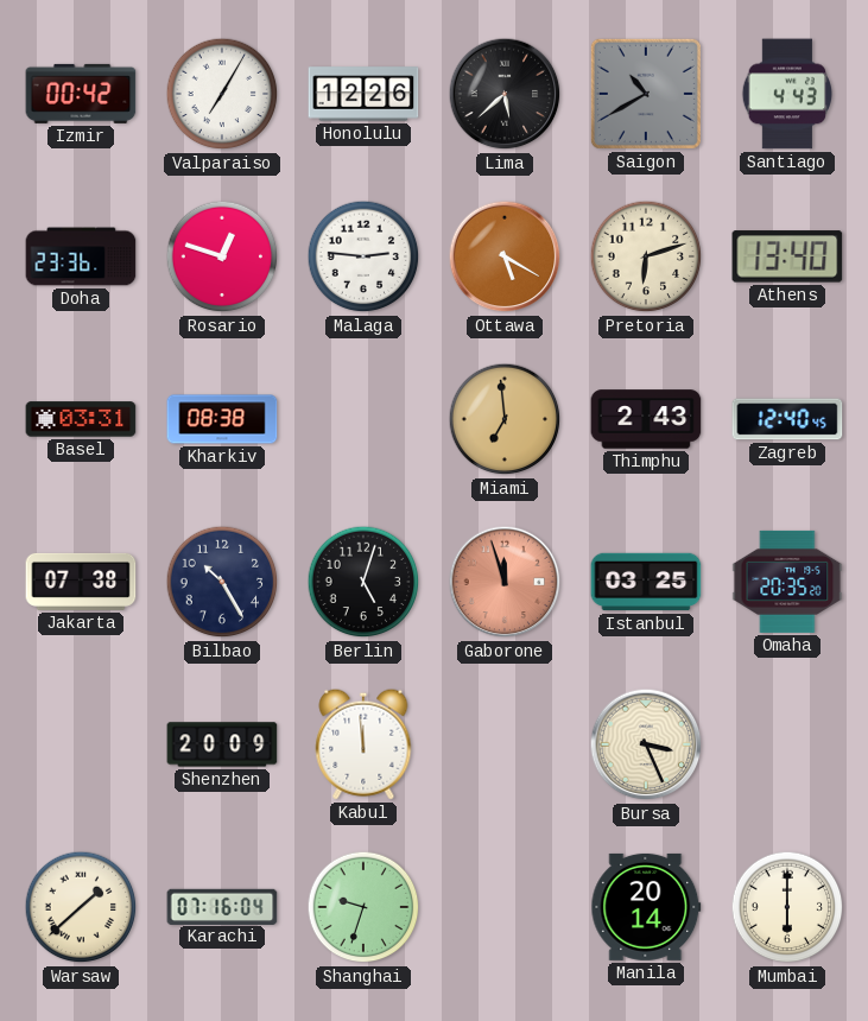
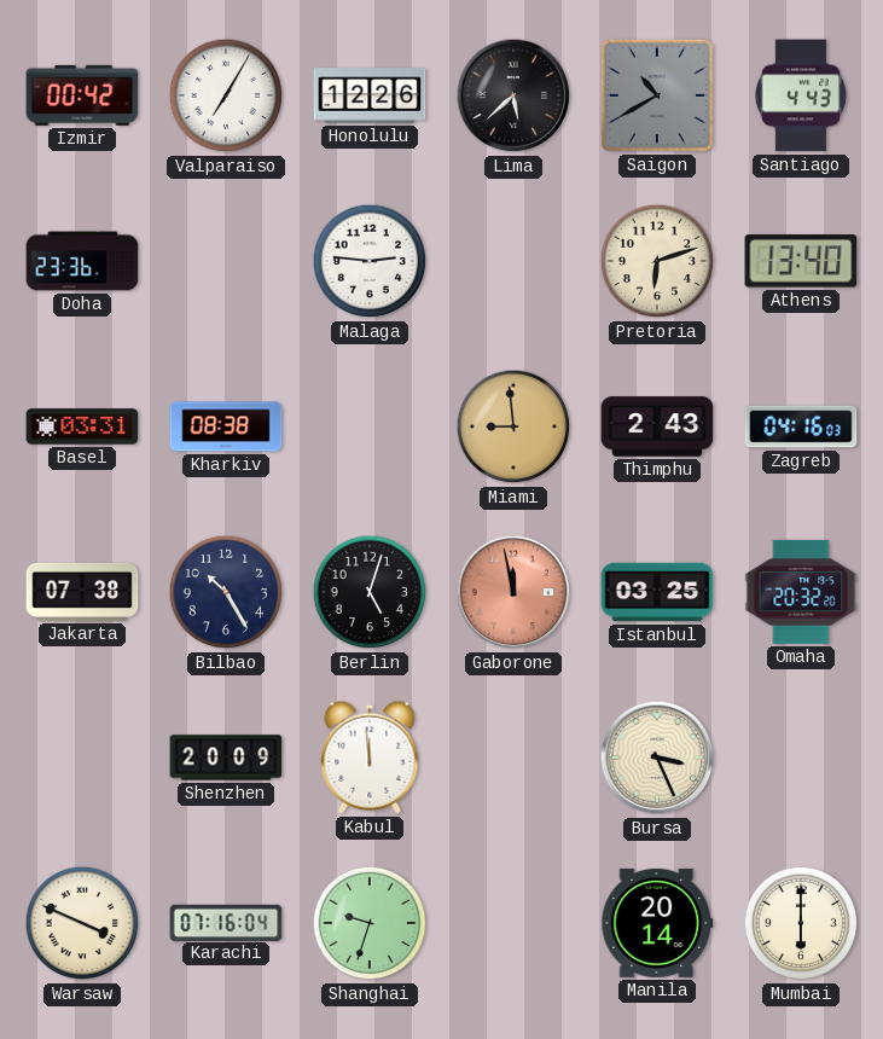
Rosario: 12:48 -> none (222, 256)
Ottawa: 5:20 -> none (505, 256)
Miami: 6:59 -> 8:59 (513, 426)
Zagreb: 12:40 -> 04:16 (801, 426)
Gaborone: 11:57 -> 11:58 (513, 592)
Omaha: 20:35 -> 20:32 (801, 592)
Warsaw: 1:38 -> 3:49 (82, 923)
